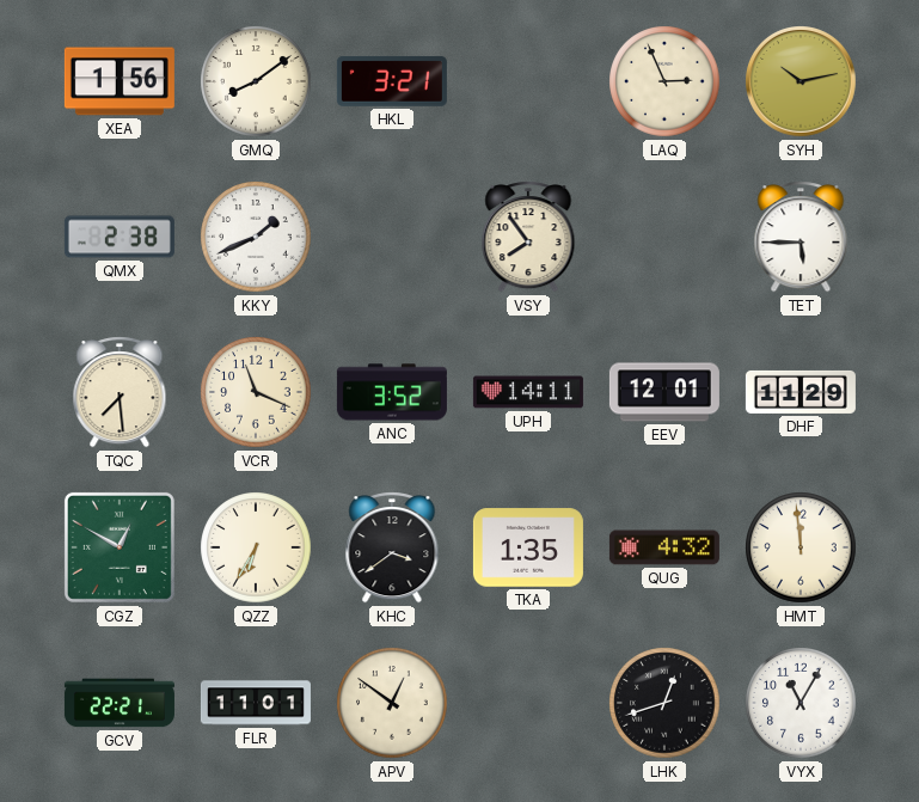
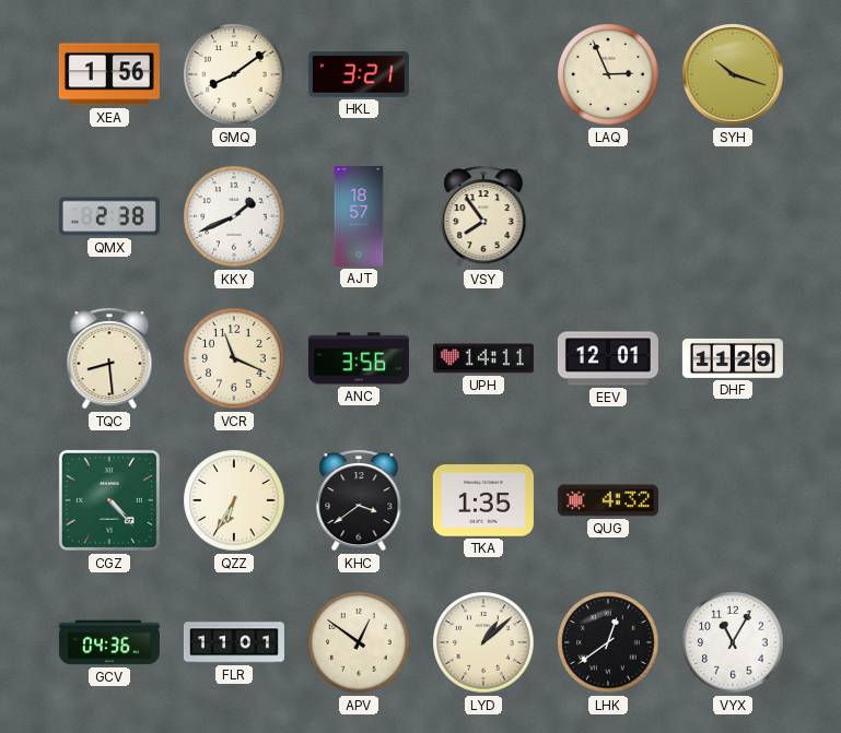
SYH: 10:13 -> 10:18 (734, 75)
AJT: none -> 18:57 (359, 216)
TET: 5:45 -> none (801, 237)
TQC: 7:29 -> 8:29 (109, 358)
ANC: 3:52 -> 3:56 (359, 358)
CGZ: 12:50 -> 4:23 (109, 500)
HMT: 11:59 -> none (801, 547)
GCV: 22:21 -> 04:36 (109, 642)
LYD: none -> 1:08 (483, 642)
LHK: 12:42 -> 12:39 (608, 642)
